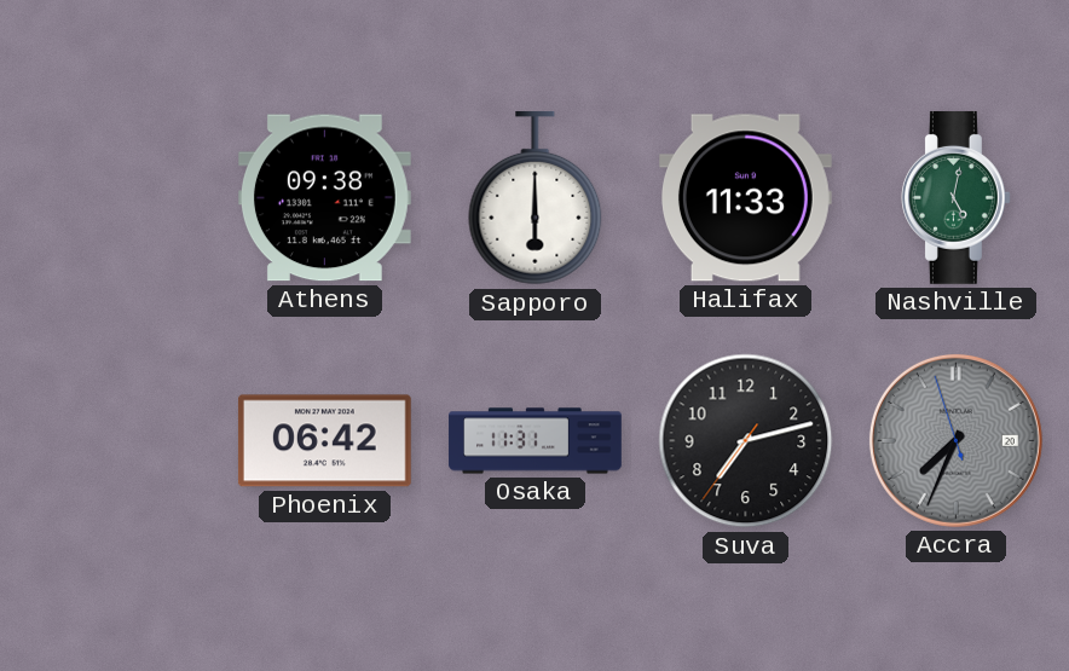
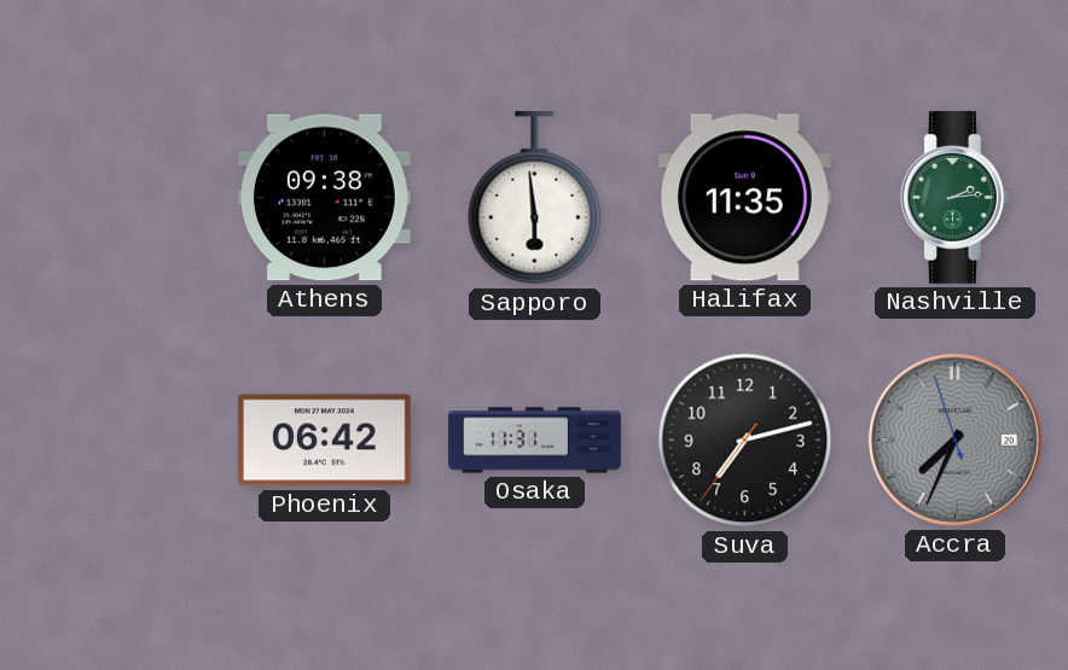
Sapporo: 6:00 -> 5:59 (535, 198)
Halifax: 11:33 -> 11:35 (744, 198)
Nashville: 5:02 -> 2:14 (954, 197)
